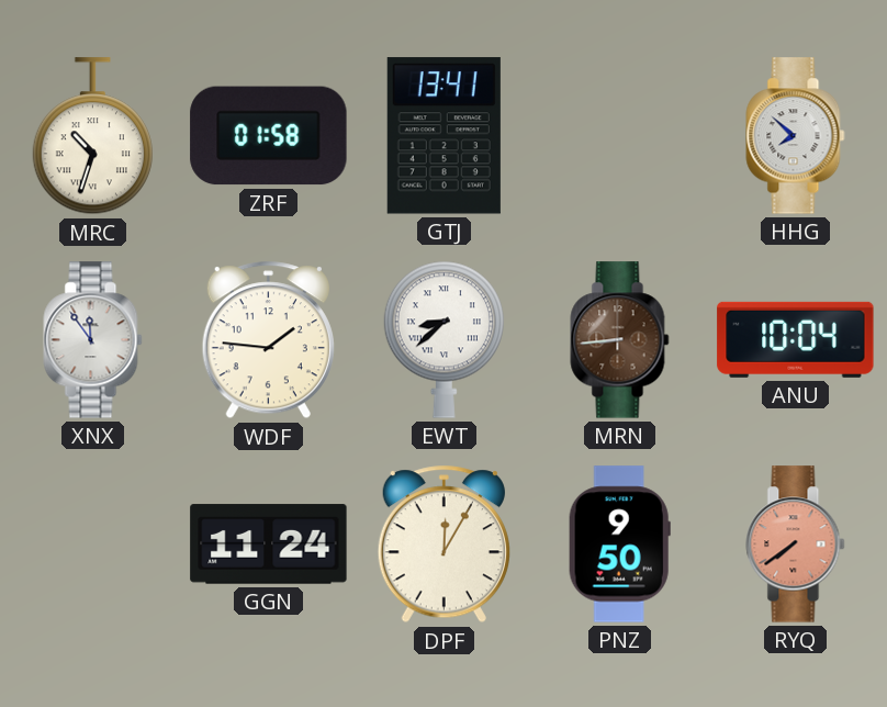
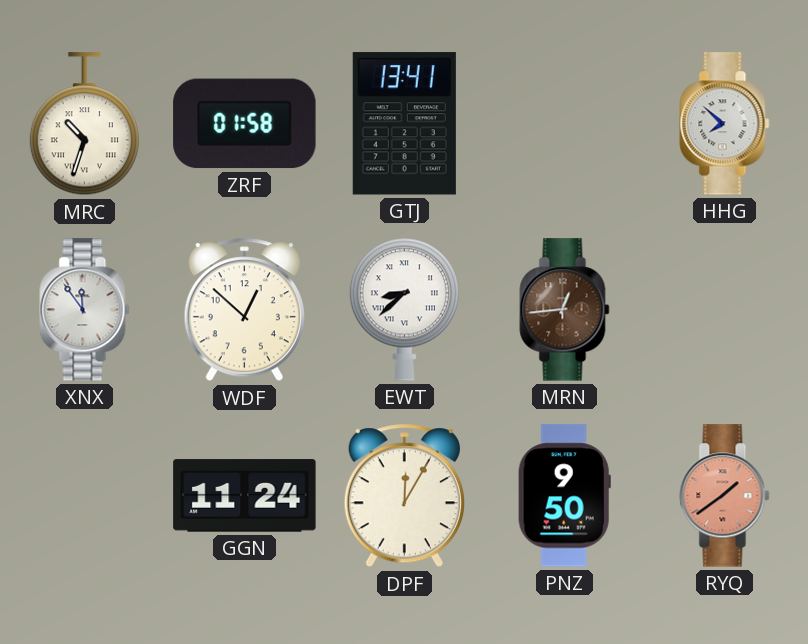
WDF: 1:46 -> 12:52 (244, 310)
MRN: 8:44 -> 12:44 (565, 310)
ANU: 10:04 -> none (796, 339)
RYQ: 7:39 -> 1:39 (725, 496)
